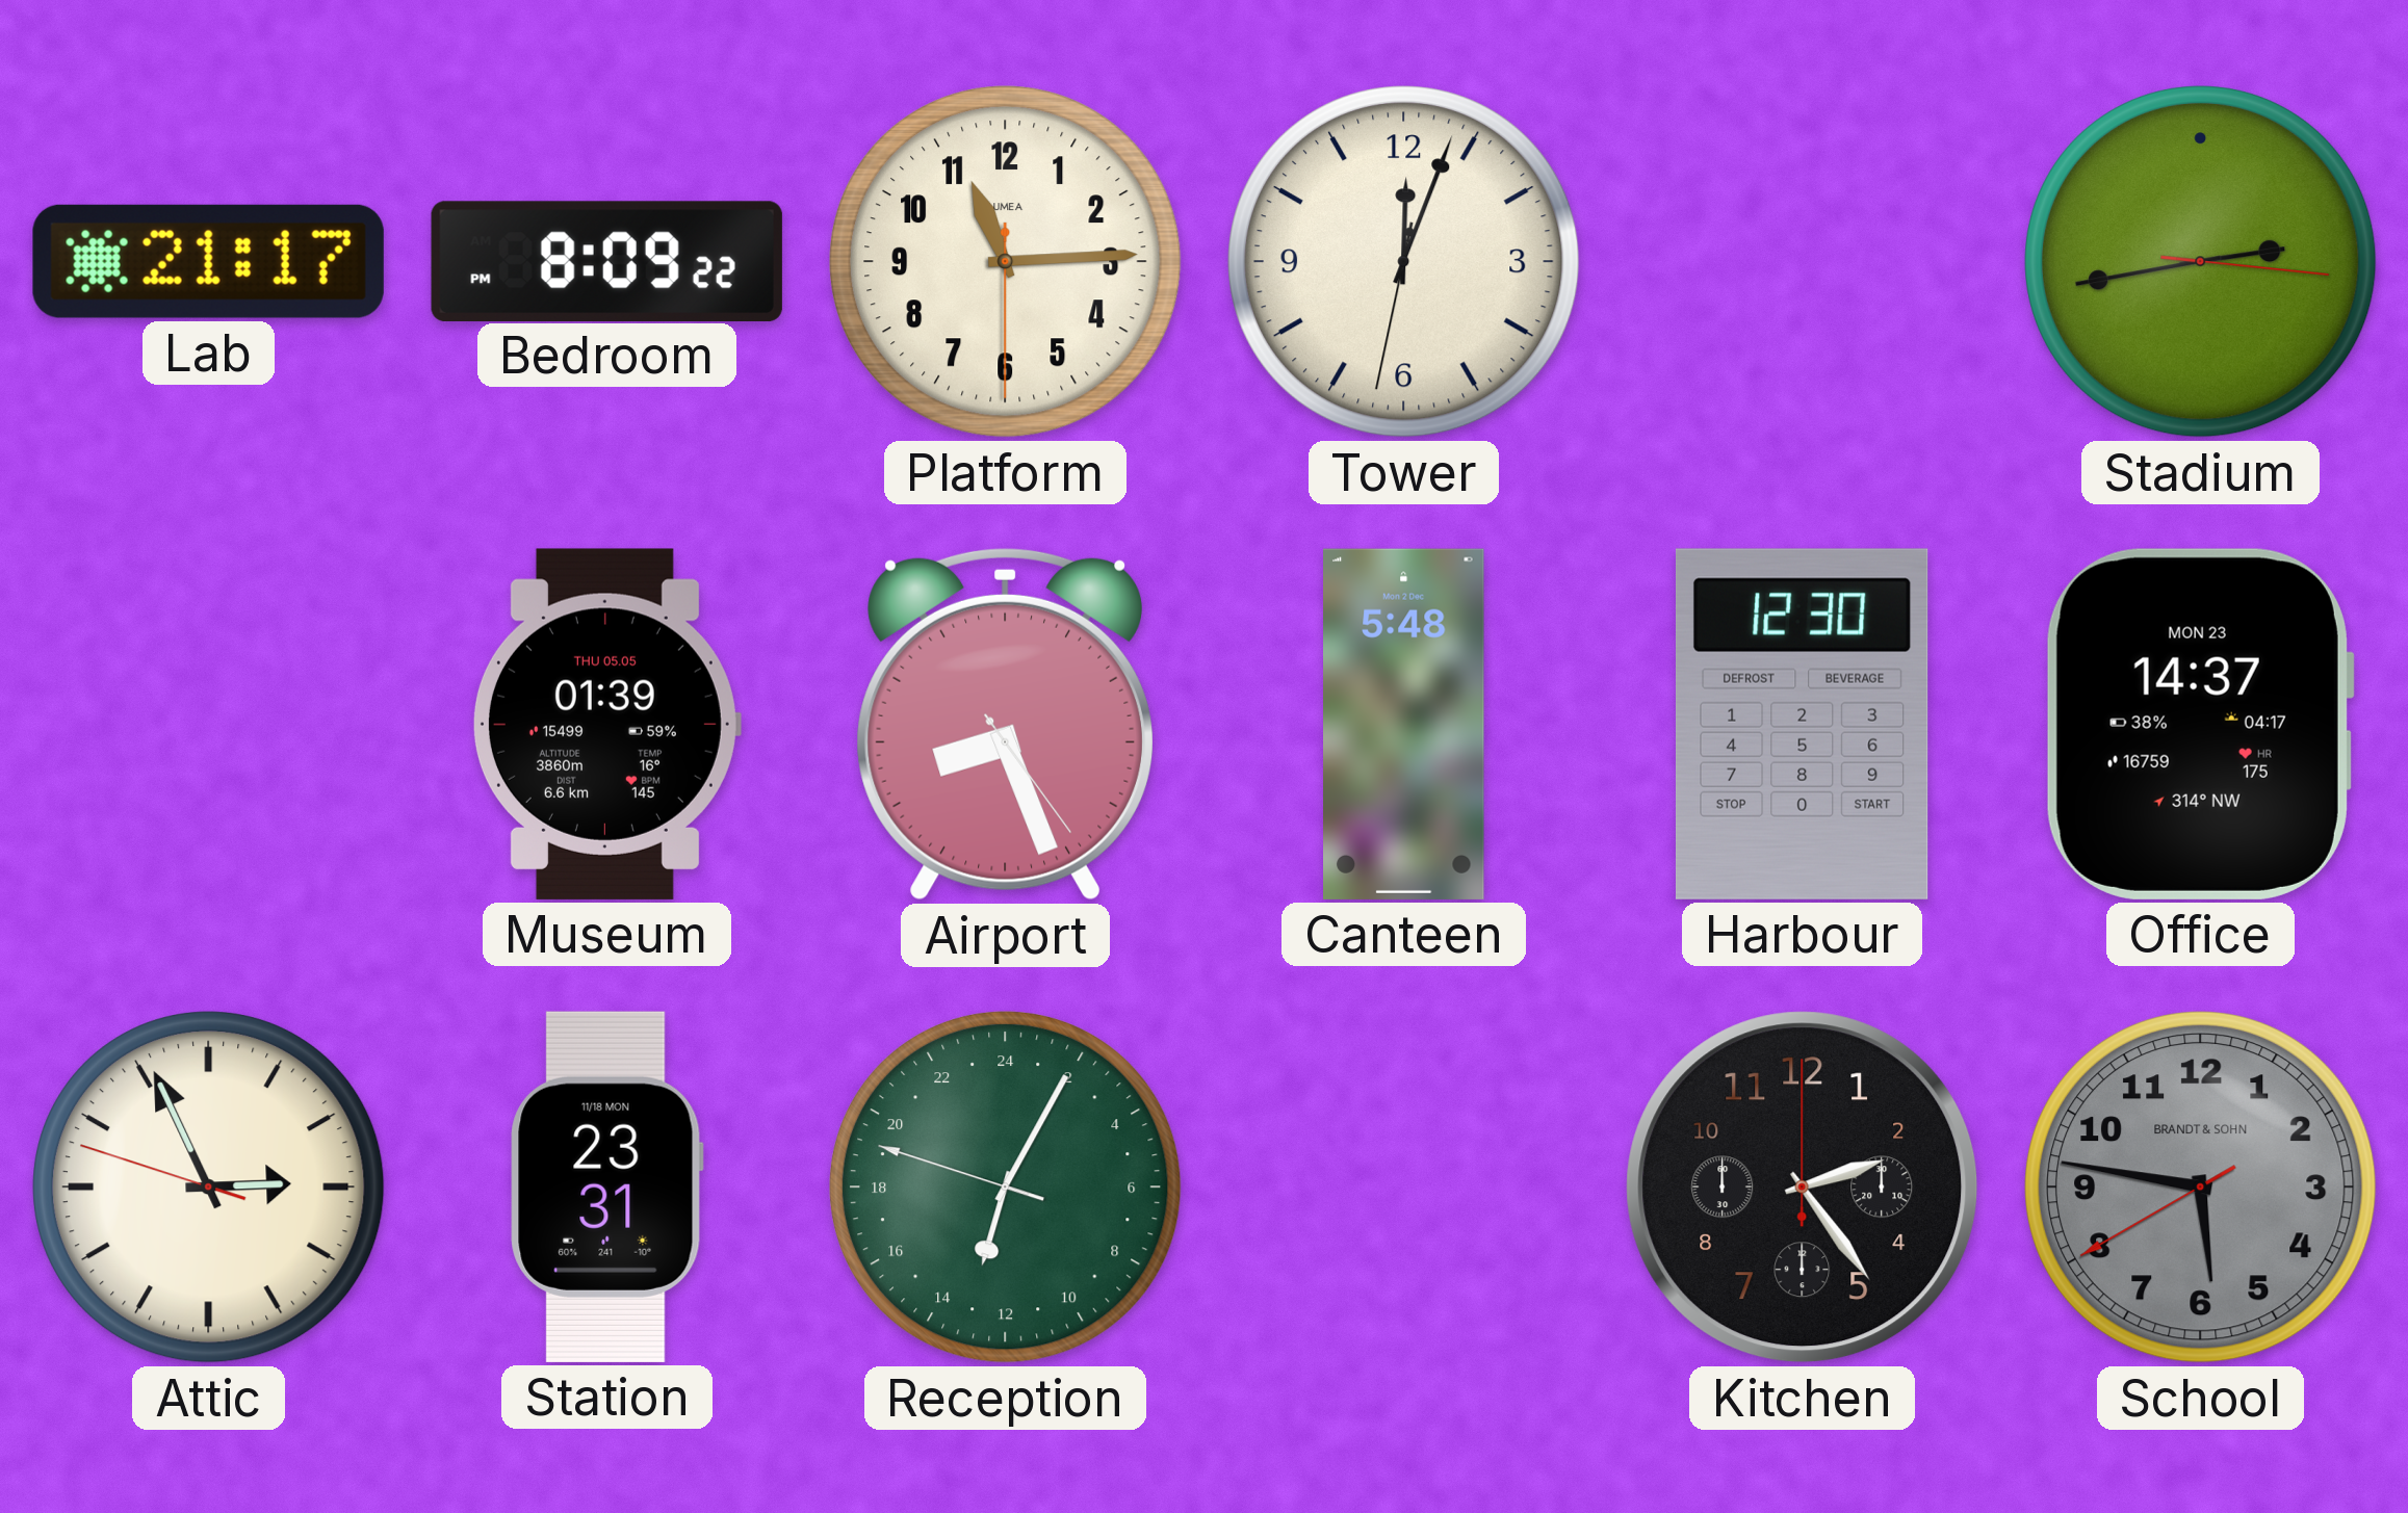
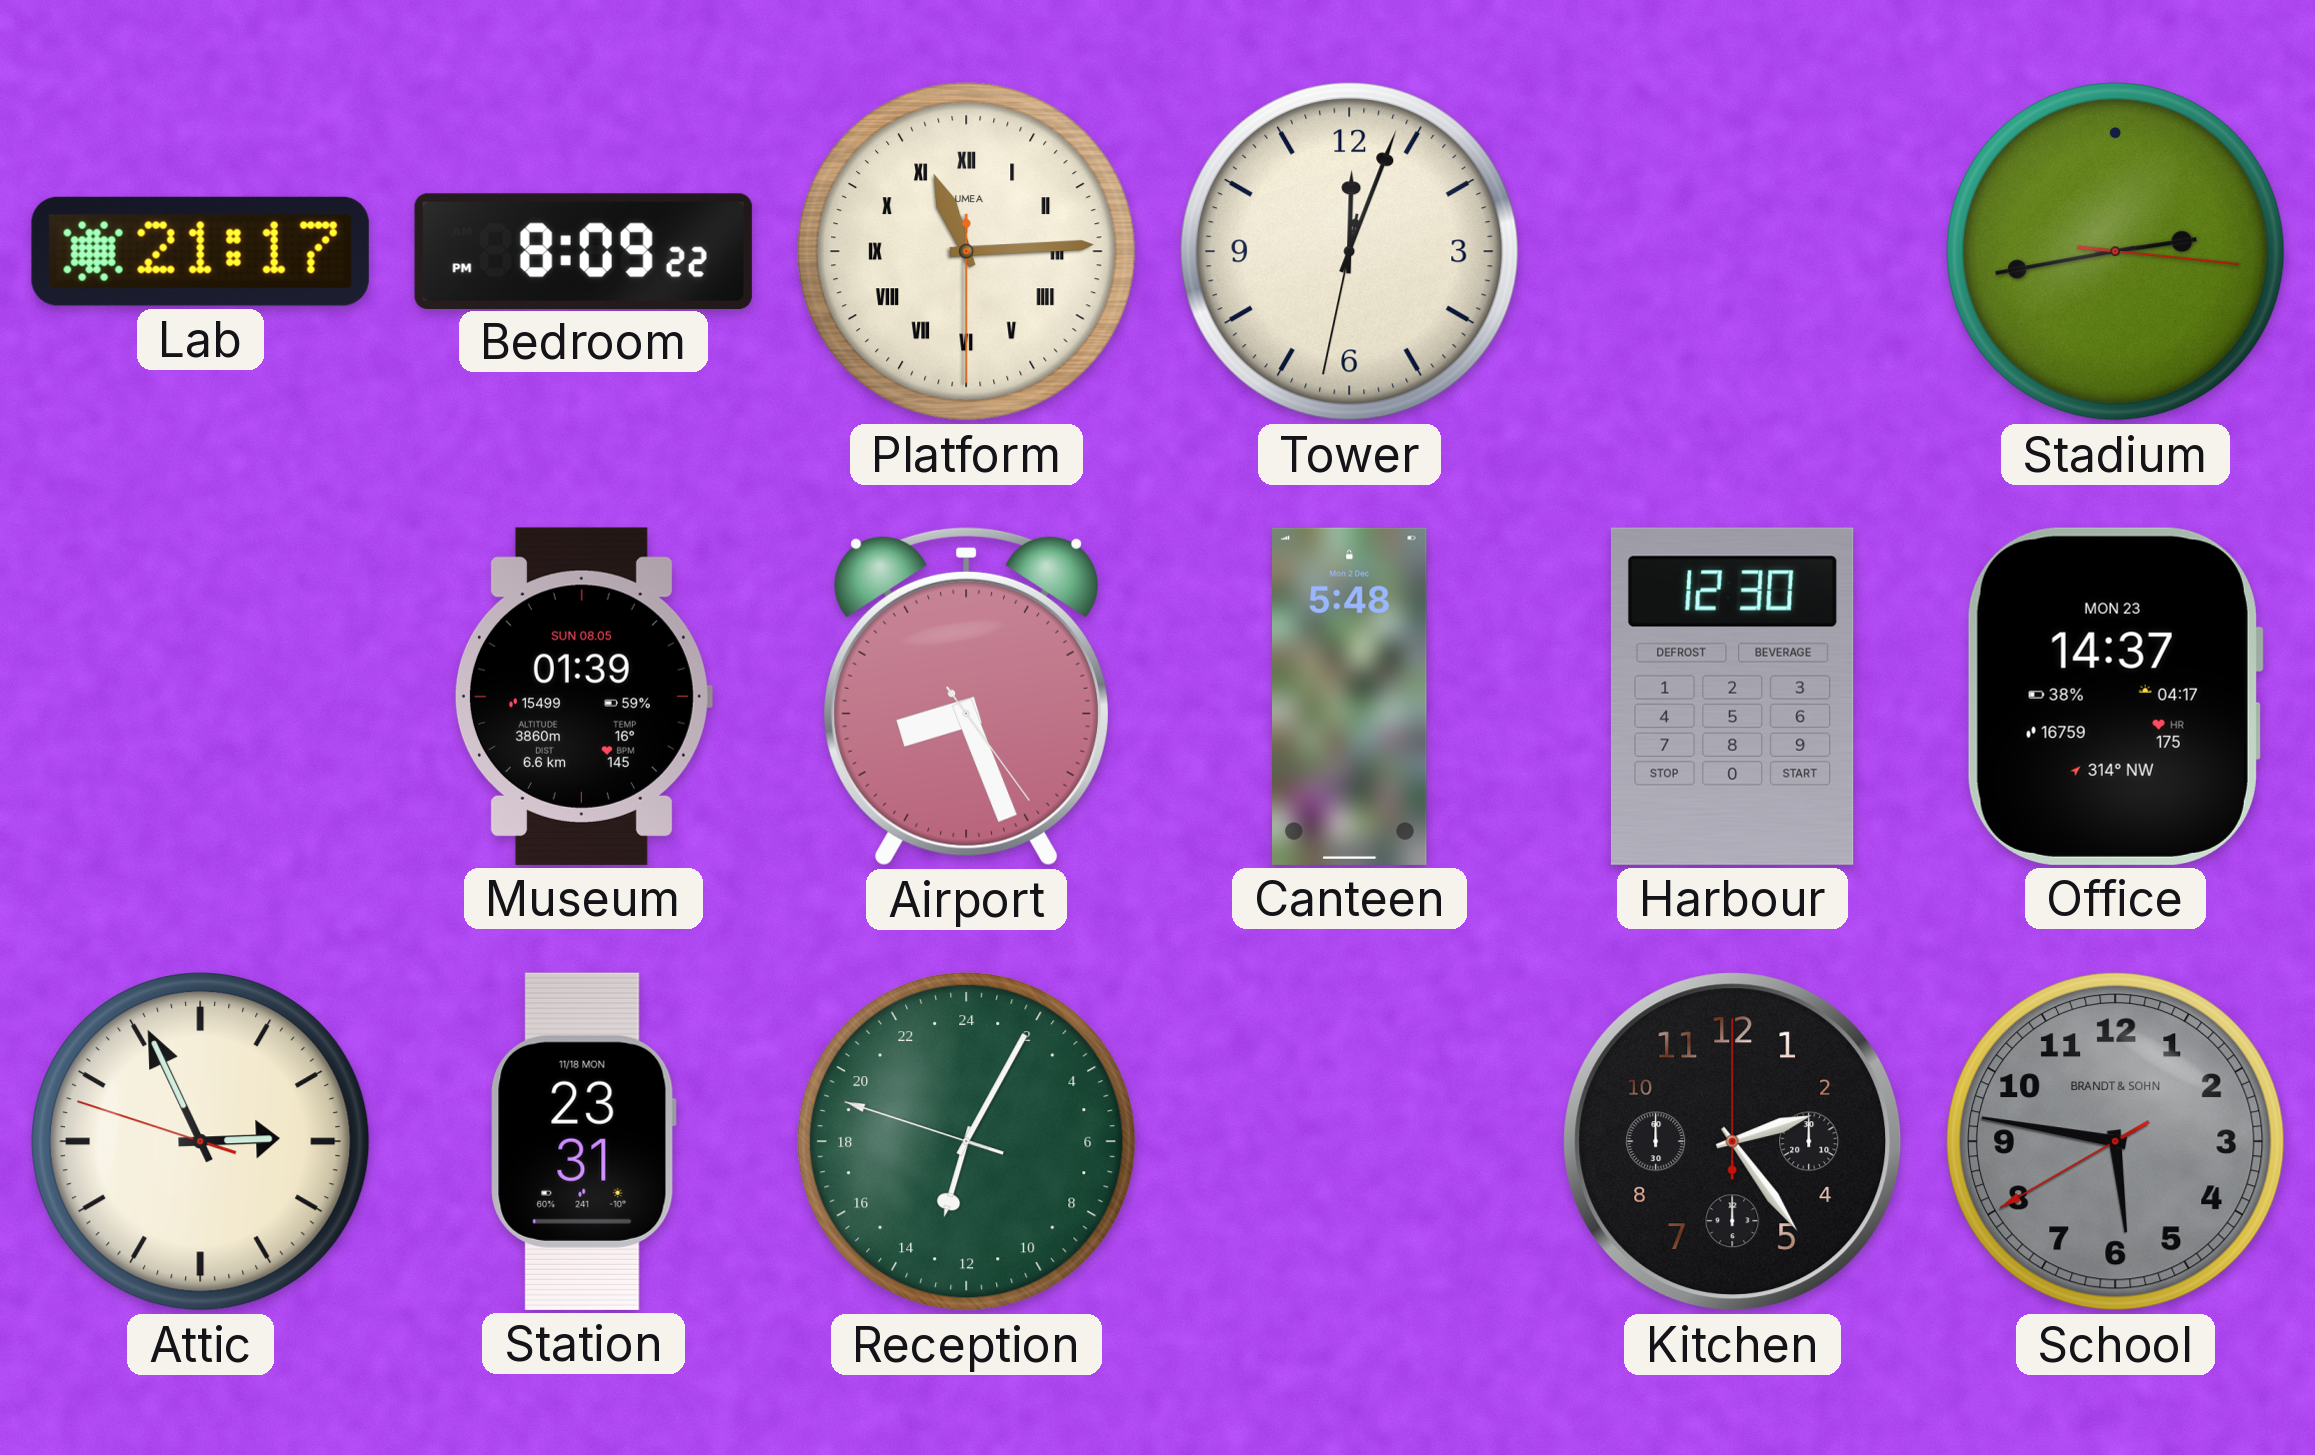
Platform numerals: Arabic -> Roman (967, 252)
Museum date: THU 05.05 -> SUN 08.05 (583, 696)
